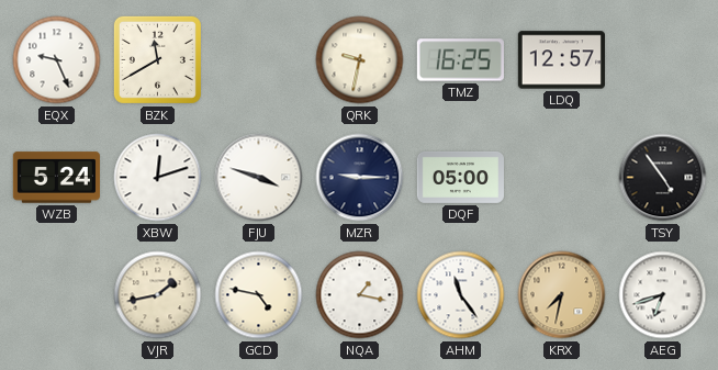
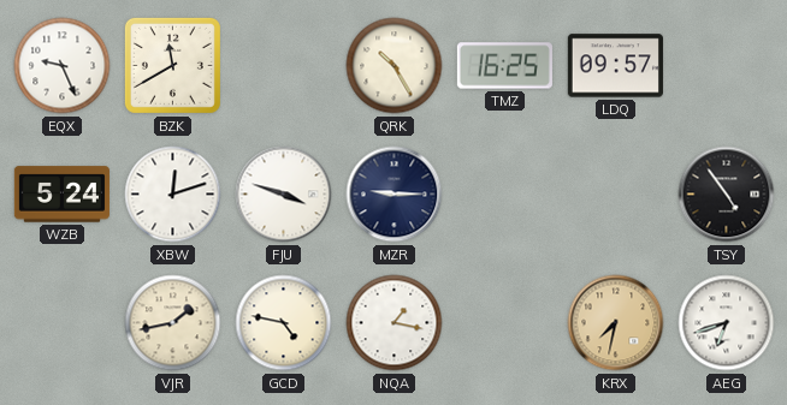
QRK: 9:32 -> 10:25 (395, 66)
LDQ: 12:57 -> 09:57 (615, 66)
DQF: 05:00 -> none (460, 177)
AHM: 11:24 -> none (461, 295)
